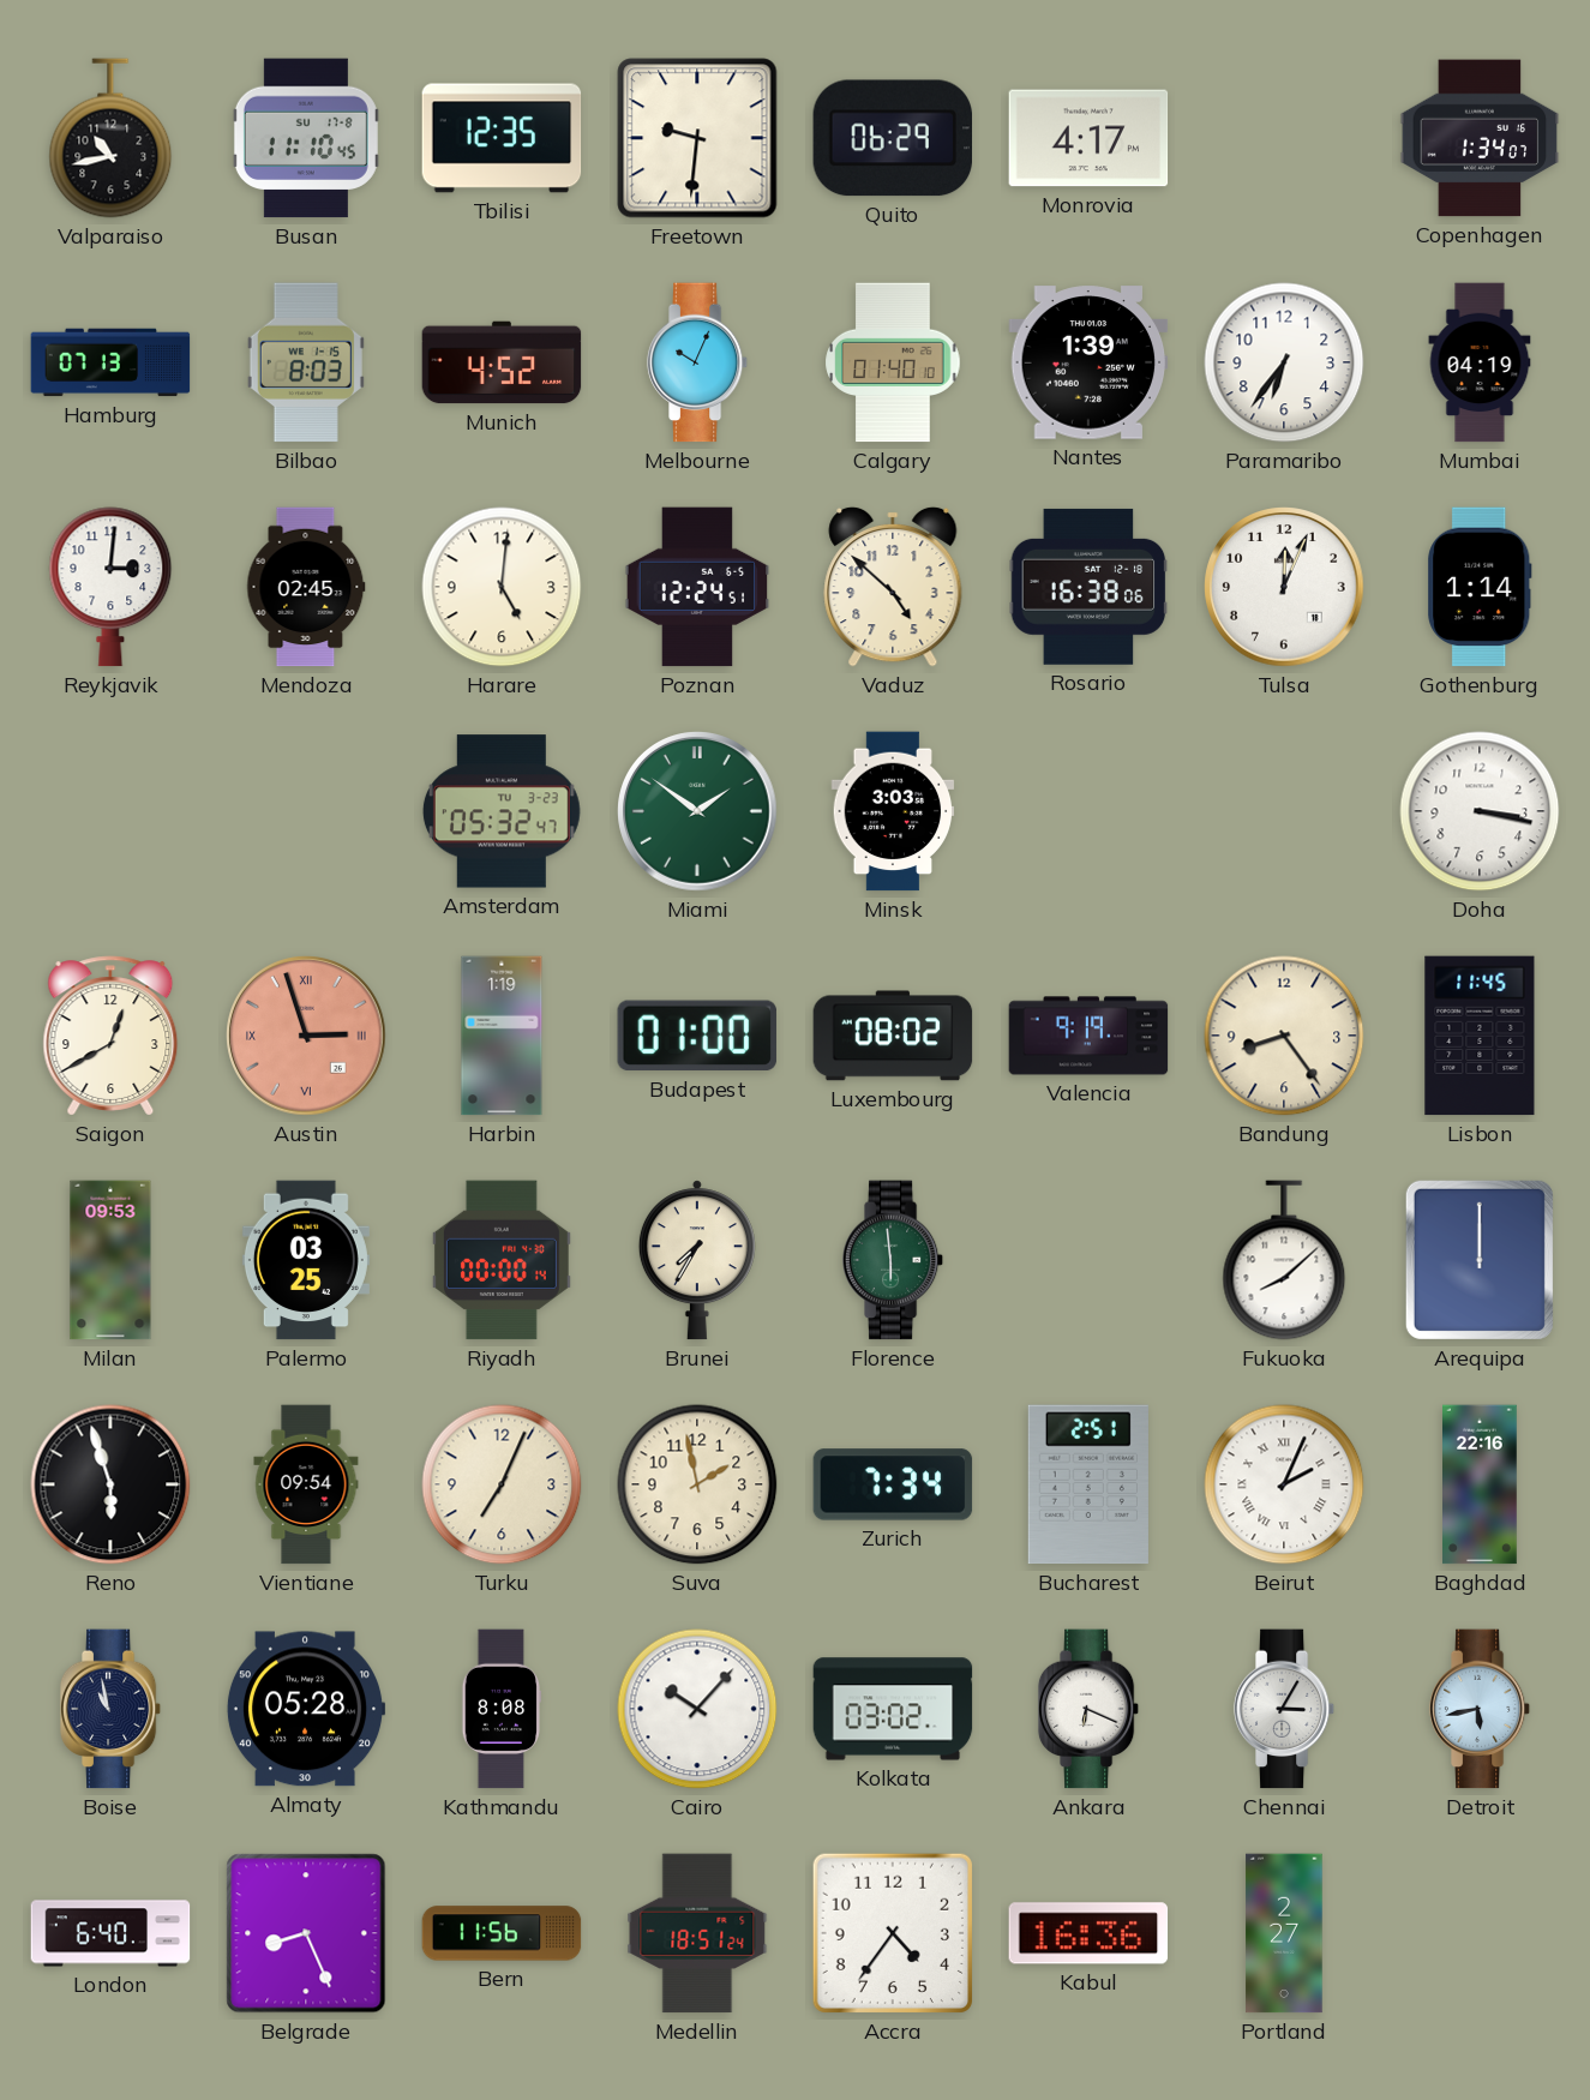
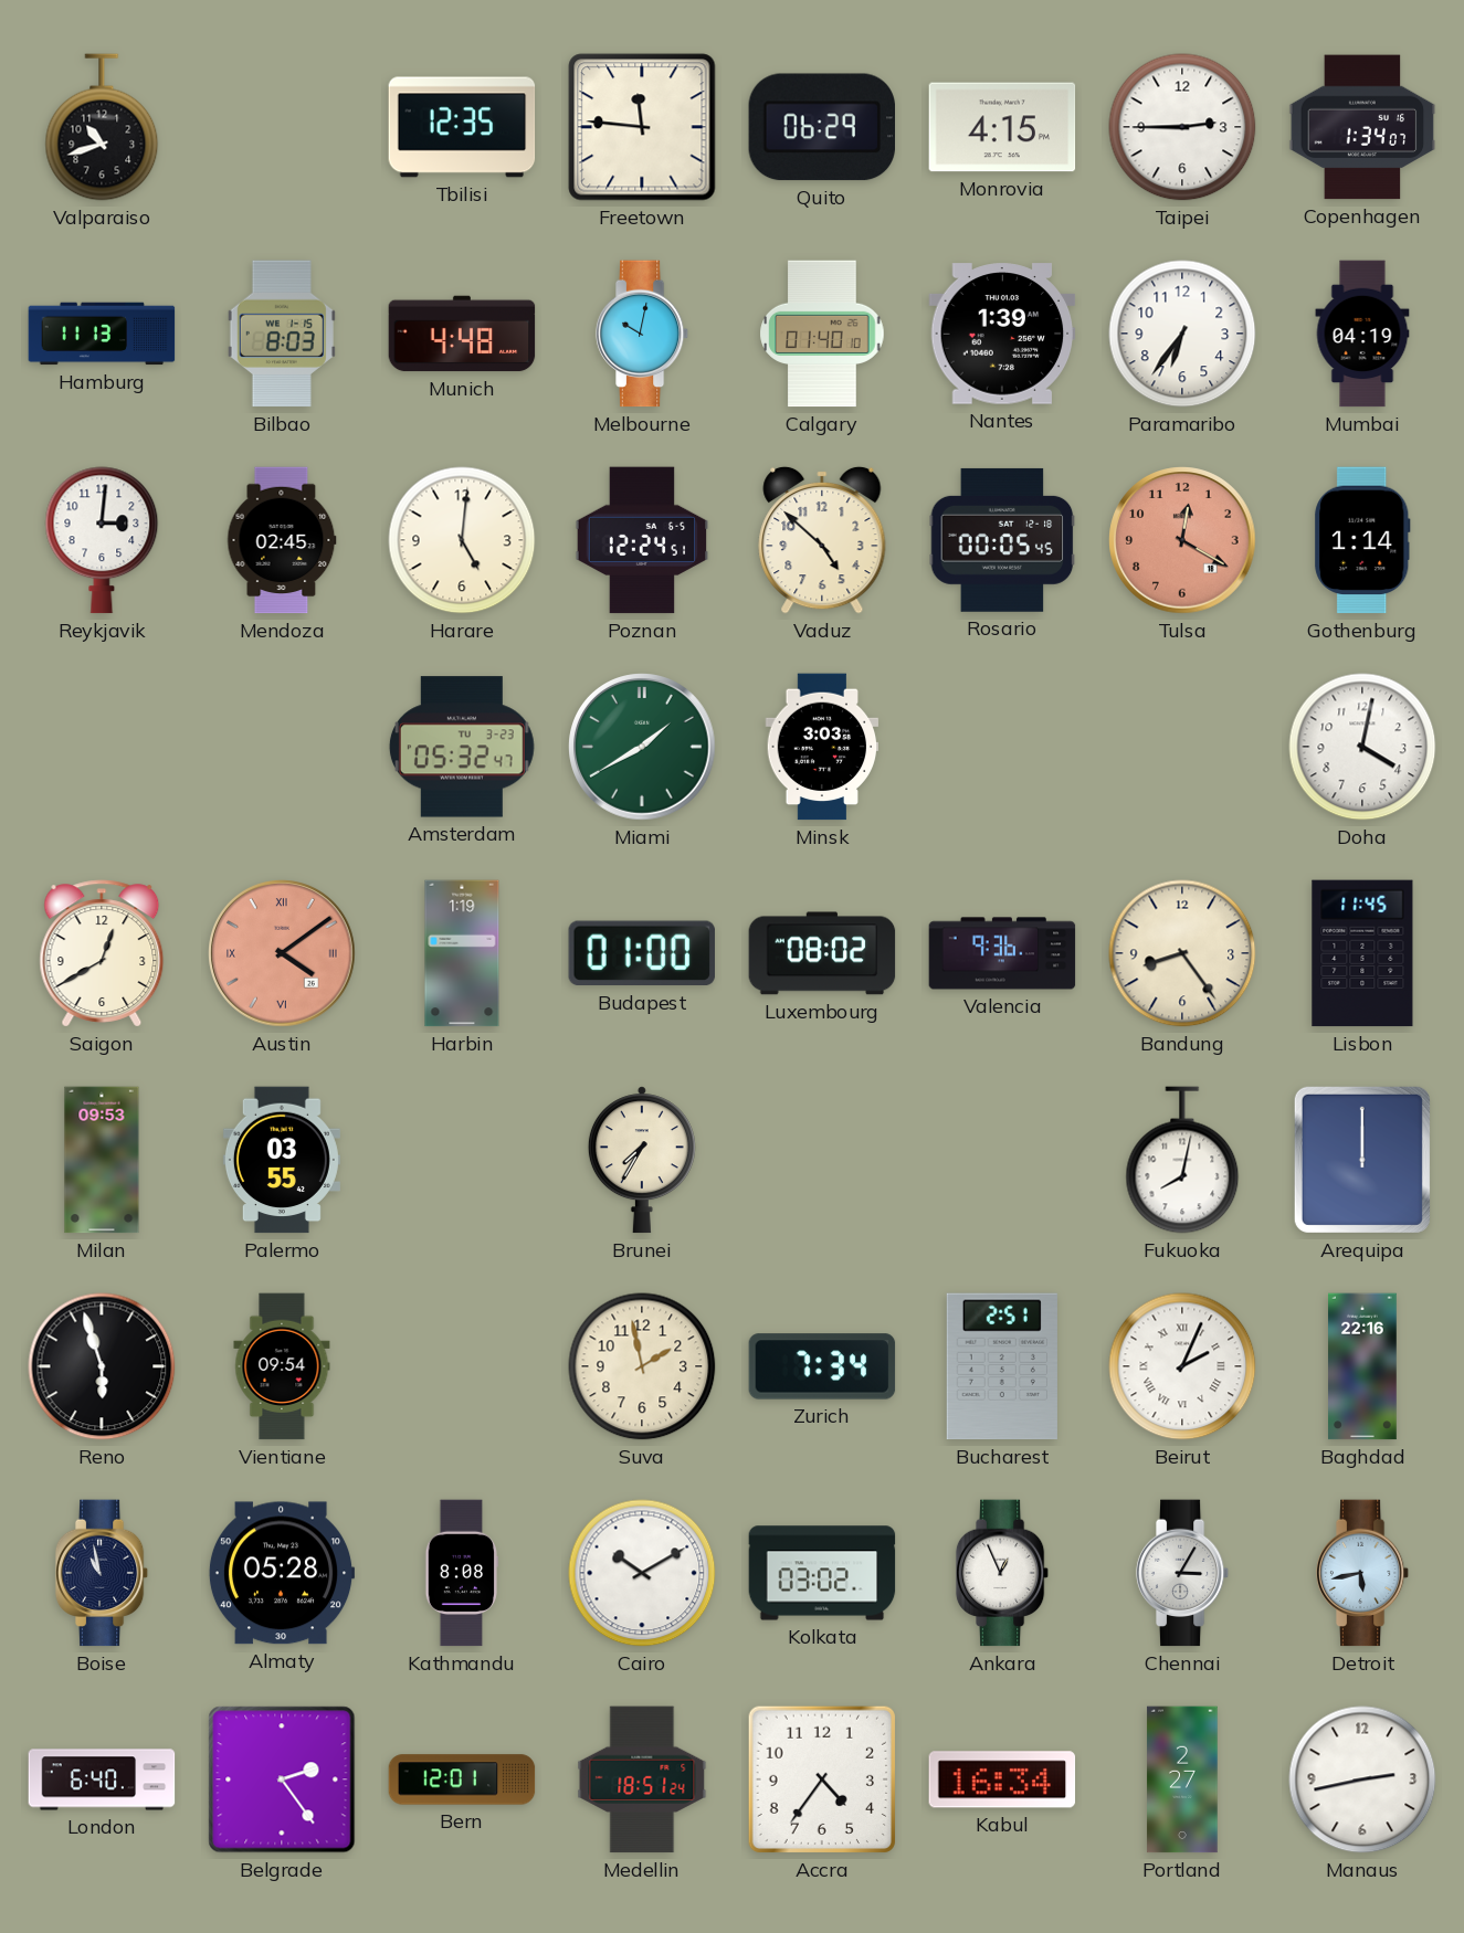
Valparaiso: 10:43 -> 10:42 (102, 127)
Busan: 11:10 -> none (306, 138)
Freetown: 9:31 -> 11:46 (642, 127)
Monrovia: 4:17 -> 4:15 (1002, 127)
Taipei: none -> 2:45 (1182, 127)
Hamburg: 07:13 -> 11:13 (102, 334)
Munich: 4:52 -> 4:48 (462, 334)
Melbourne: 10:04 -> 10:02 (642, 334)
Rosario: 16:38 -> 00:05 (1002, 540)
Tulsa: 12:04 -> 12:20 (1182, 540)
Tulsa dial: white -> salmon (1182, 540)
Miami: 1:51 -> 1:40 (642, 747)
Doha: 3:17 -> 4:02 (1362, 747)
Austin: 2:57 -> 4:09 (282, 953)
Valencia: 9:19 -> 9:36 (1002, 953)
Palermo: 03:25 -> 03:55 (282, 1160)
Riyadh: 00:00 -> none (502, 1260)
Florence: 5:59 -> none (893, 1260)
Fukuoka: 8:08 -> 8:02 (1182, 1160)
Turku: 7:04 -> none (502, 1484)
Cairo: 10:07 -> 10:10 (642, 1573)
Ankara: 6:19 -> 12:56 (1002, 1573)
Belgrade: 8:26 -> 2:24 (282, 1779)
Bern: 11:56 -> 12:01 (462, 1779)
Kabul: 16:36 -> 16:34 (1002, 1779)
Manaus: none -> 2:43 (1362, 1779)
